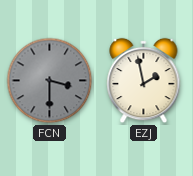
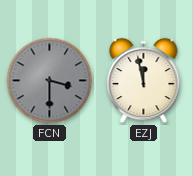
EZJ: 1:58 -> 11:58 (144, 81)
